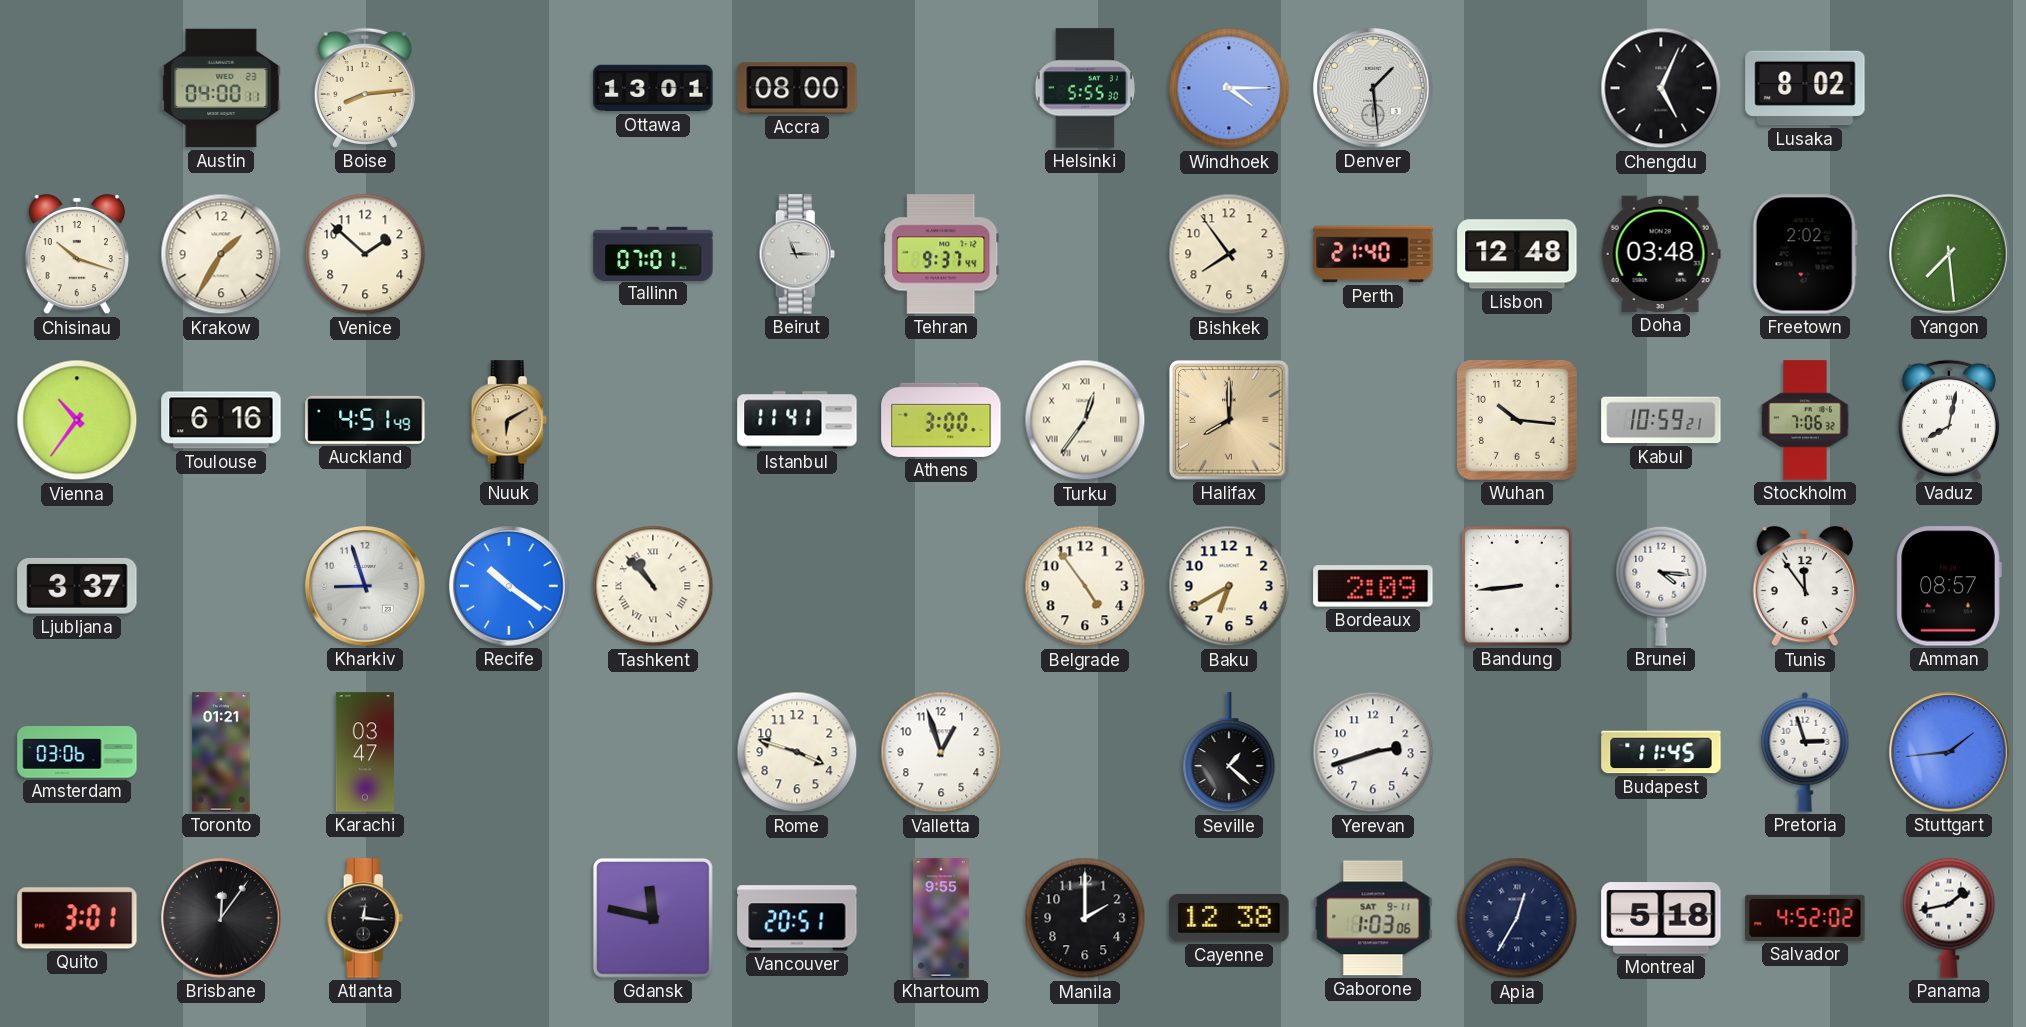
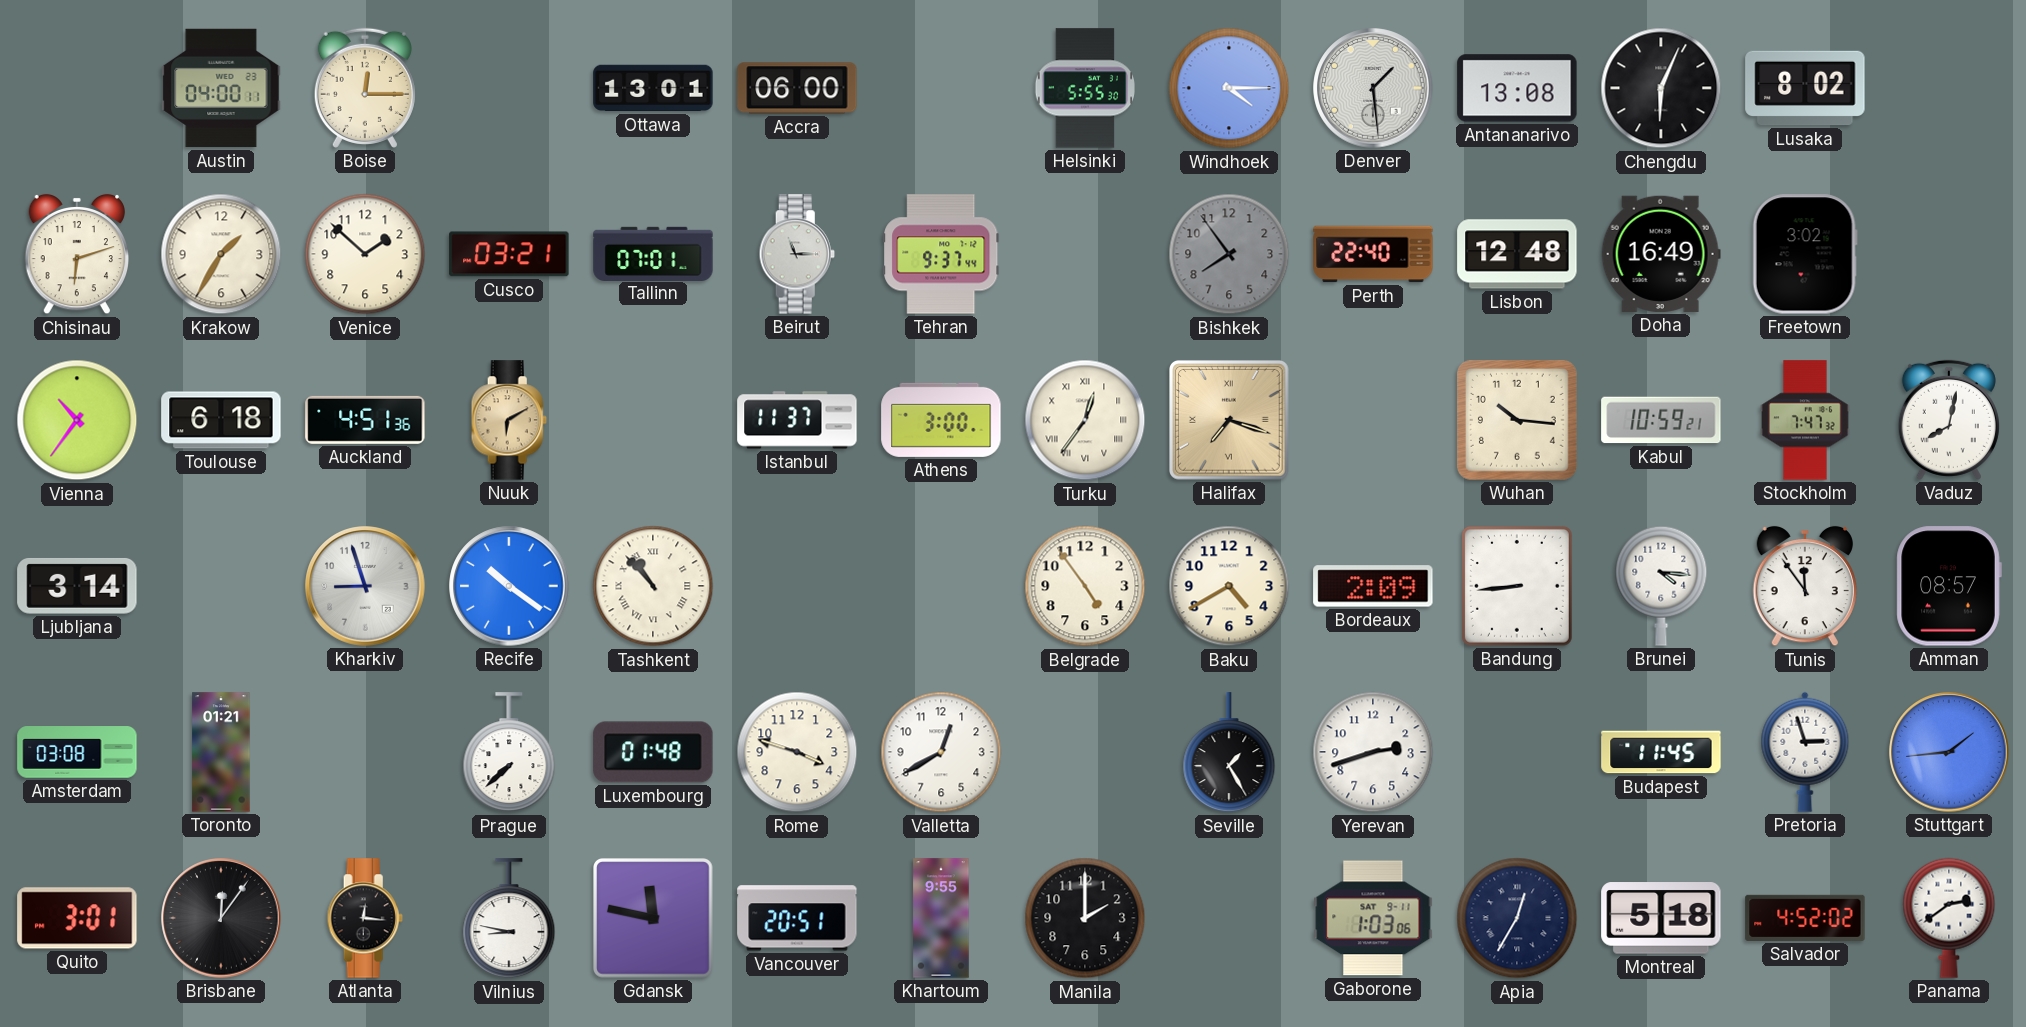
Boise: 8:14 -> 12:15 (365, 88)
Accra: 08:00 -> 06:00 (797, 88)
Antananarivo: none -> 13:08 (1517, 88)
Chengdu: 5:04 -> 6:04 (1661, 88)
Chisinau: 10:18 -> 6:12 (76, 254)
Cusco: none -> 03:21 (509, 254)
Bishkek dial: cream -> grey (1229, 254)
Perth: 21:40 -> 22:40 (1373, 254)
Doha: 03:48 -> 16:49 (1661, 254)
Freetown: 2:02 -> 3:02 (1805, 254)
Yangon: 7:29 -> none (1949, 254)
Toulouse: 6:16 -> 6:18 (221, 420)
Auckland: 4:51:49 -> 4:51:36 (365, 420)
Istanbul: 11:41 -> 11:37 (797, 420)
Halifax: 8:00 -> 7:18 (1230, 421)
Stockholm: 7:06 -> 7:47 (1806, 420)
Ljubljana: 3:37 -> 3:14 (77, 586)
Baku: 6:40 -> 4:40 (1229, 586)
Amsterdam: 03:06 -> 03:08 (77, 752)
Karachi: 03:47 -> none (365, 752)
Prague: none -> 7:38 (509, 753)
Luxembourg: none -> 01:48 (653, 752)
Valletta: 12:57 -> 12:40 (941, 752)
Seville: 1:22 -> 1:25 (1229, 753)
Vilnius: none -> 8:47 (509, 919)
Cayenne: 12:38 -> none (1229, 918)
Panama: 1:43 -> 2:39 (1949, 918)
